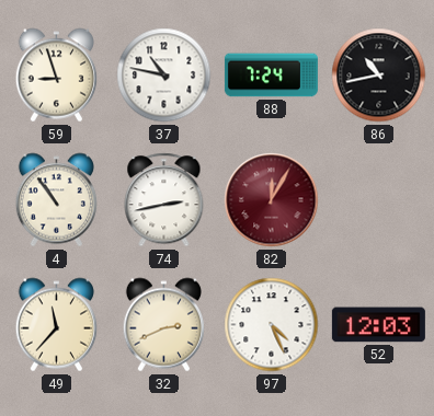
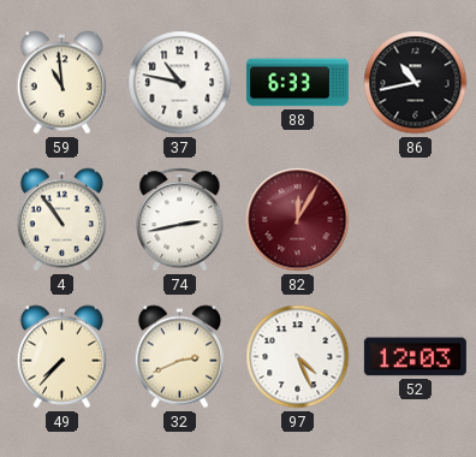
59: 8:57 -> 10:59 (61, 83)
88: 7:24 -> 6:33 (297, 83)
49: 11:37 -> 7:37 (61, 357)
